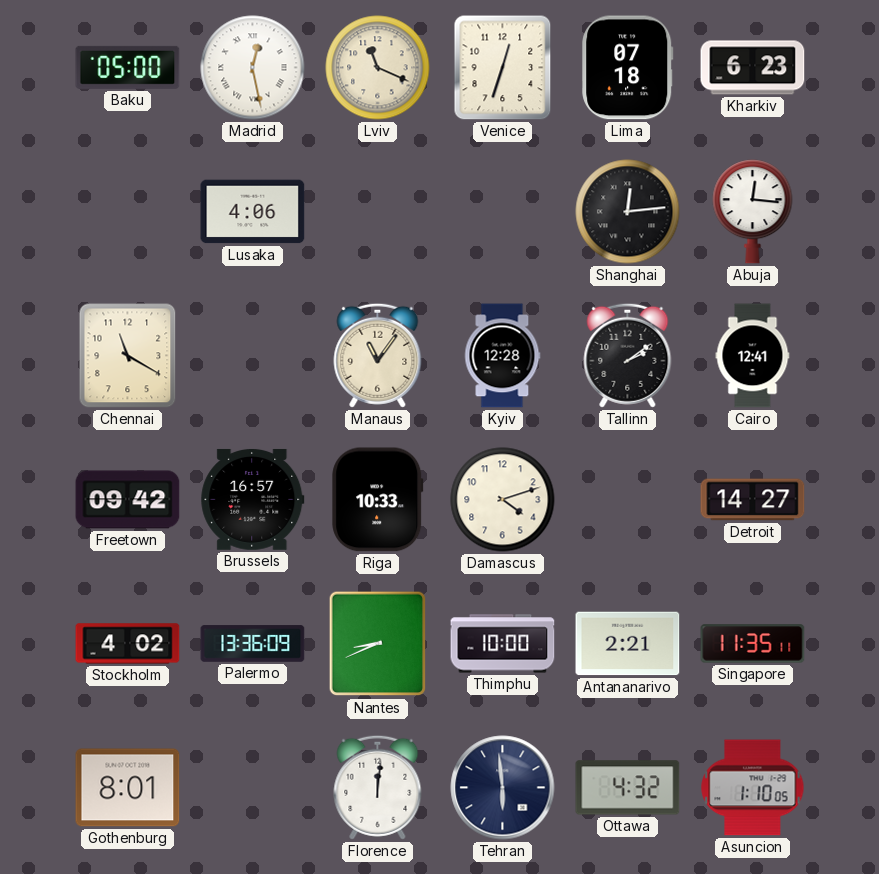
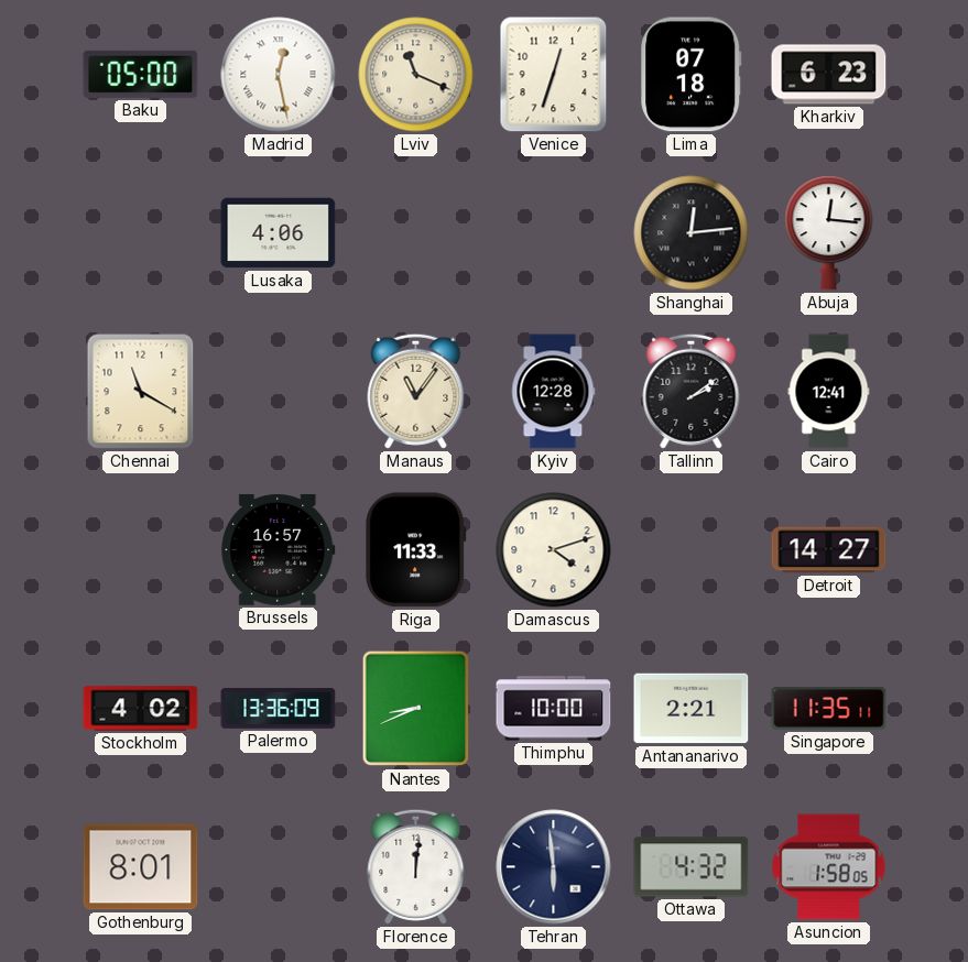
Freetown: 09:42 -> none (128, 500)
Riga: 10:33 -> 11:33 (416, 550)
Asuncion: 1:10 -> 1:58 (829, 867)
